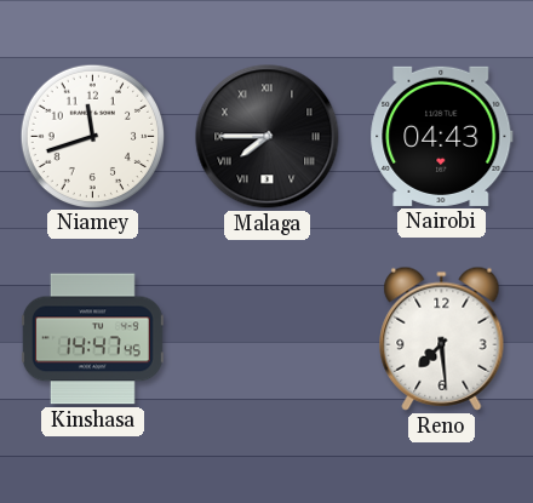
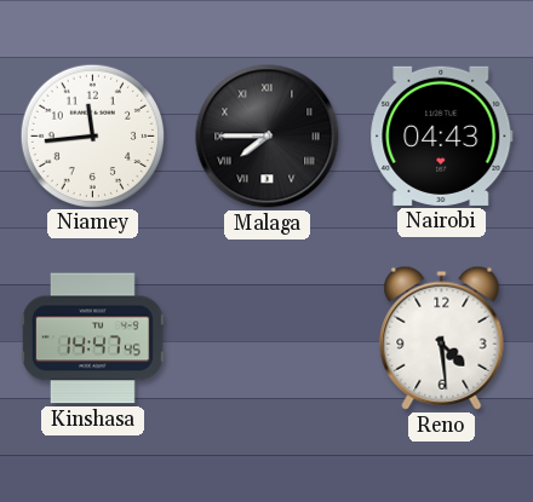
Niamey: 11:42 -> 11:44 (92, 135)
Reno: 7:29 -> 4:29 (442, 337)
